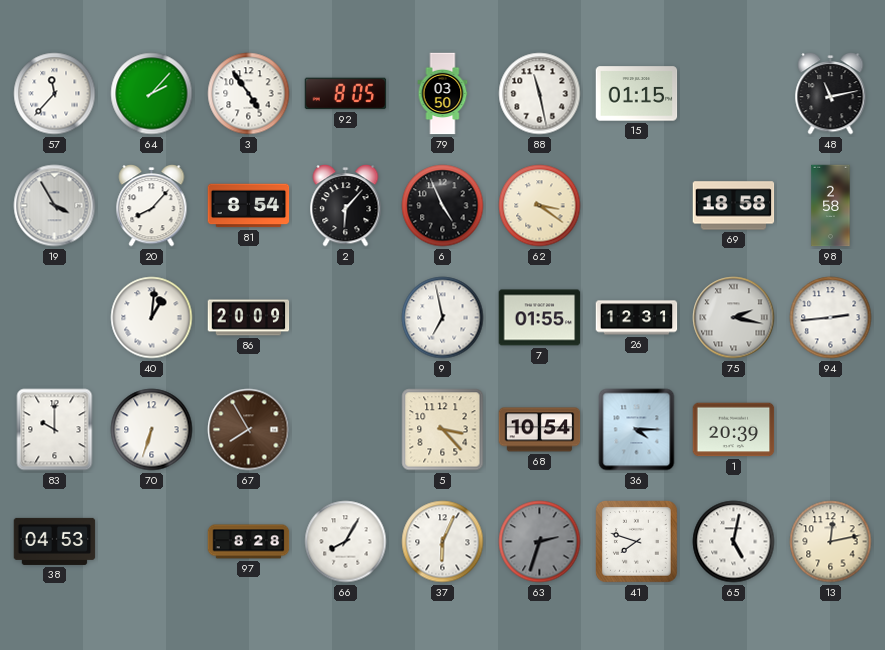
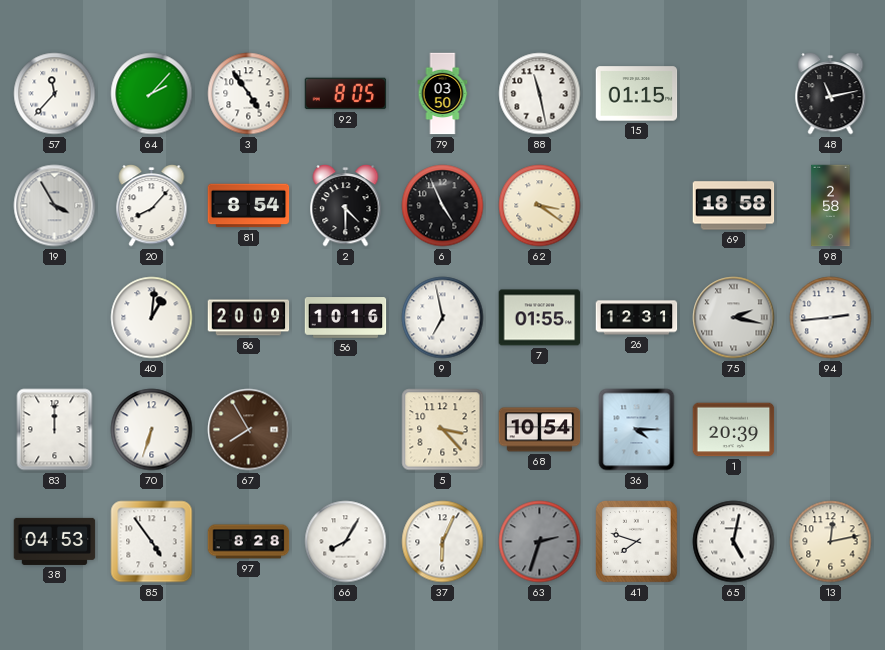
2: 6:07 -> 4:30 (346, 206)
56: none -> 10:16 (346, 318)
83: 10:00 -> 12:00 (55, 430)
85: none -> 4:54 (152, 542)
